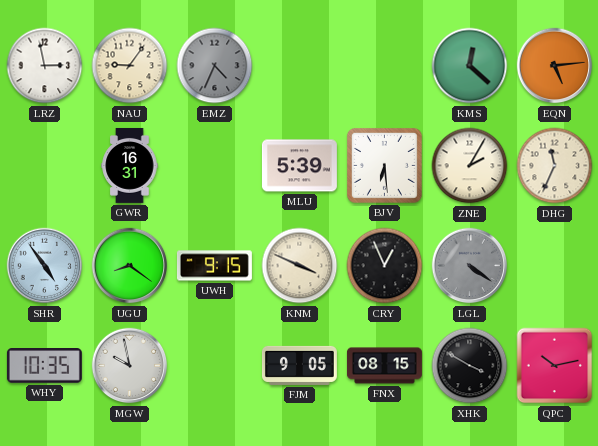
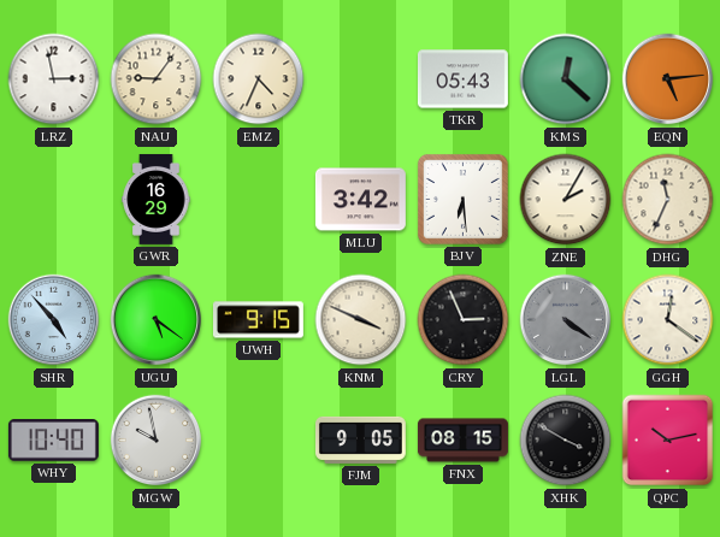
EMZ dial: grey -> cream (259, 79)
TKR: none -> 05:43 (462, 79)
GWR: 16:31 -> 16:29 (157, 199)
MLU: 5:39 -> 3:42 (360, 200)
SHR: 4:54 -> 4:53 (54, 320)
UGU: 8:21 -> 5:21 (157, 320)
CRY: 12:56 -> 2:56 (464, 320)
GGH: none -> 12:21 (668, 320)
WHY: 10:35 -> 10:40 (53, 441)
